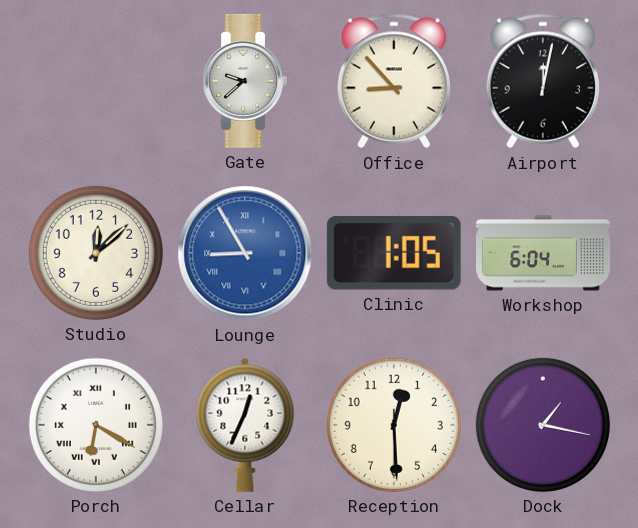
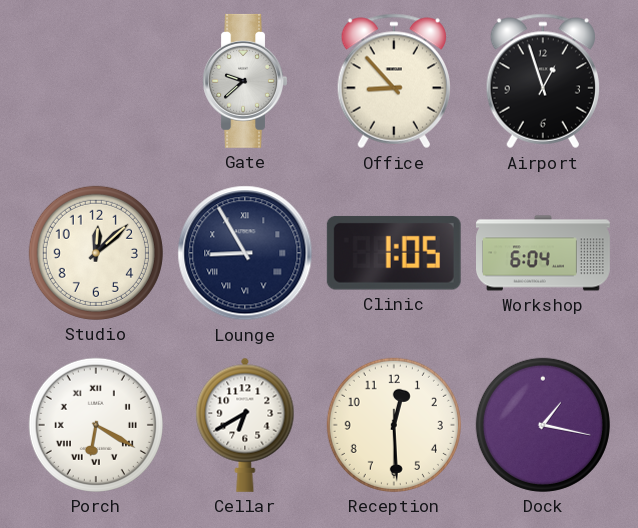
Airport: 12:02 -> 12:57 (542, 81)
Lounge dial: blue -> navy (245, 253)
Cellar: 12:34 -> 6:40 (245, 425)
